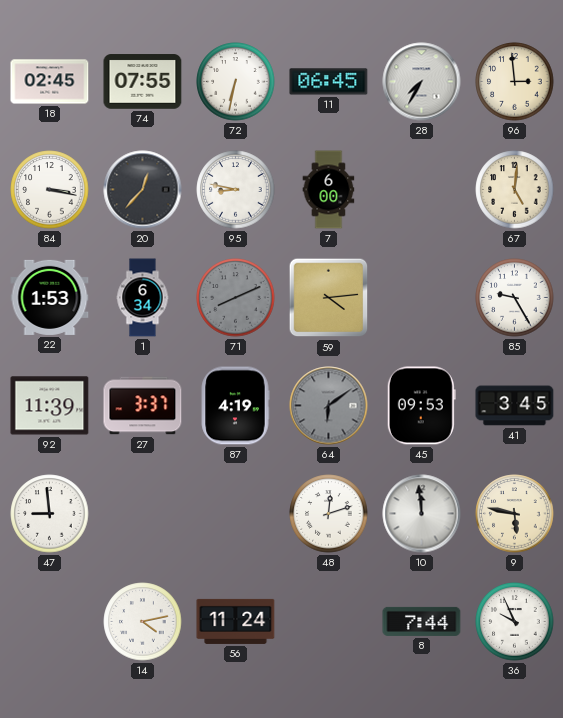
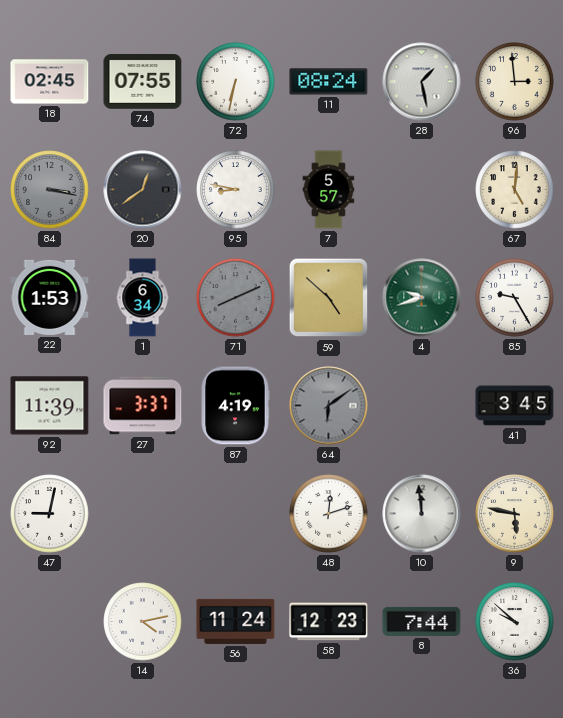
11: 06:45 -> 08:24 (329, 82)
28: 7:35 -> 1:28 (422, 82)
84 dial: white -> grey (50, 190)
20: 12:37 -> 12:39 (143, 190)
7: 6:00 -> 5:57 (329, 190)
59: 4:14 -> 4:52 (329, 298)
4: none -> 9:42 (422, 298)
45: 09:53 -> none (421, 406)
47: 8:59 -> 9:02 (50, 514)
58: none -> 12:23 (329, 622)
36: 9:56 -> 9:52 (515, 622)
